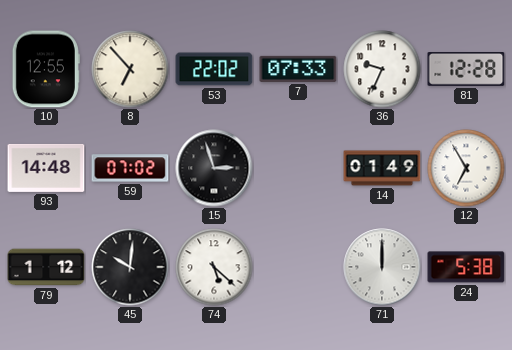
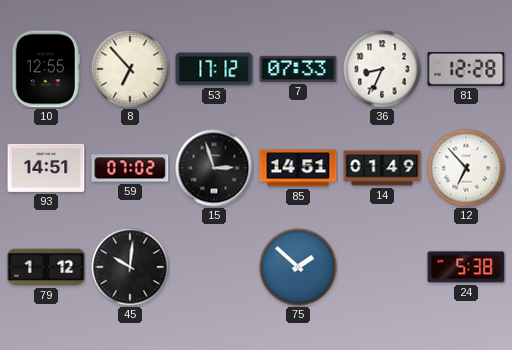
53: 22:02 -> 17:12 (214, 69)
36: 9:34 -> 8:34 (382, 69)
93: 14:48 -> 14:51 (46, 168)
85: none -> 14:51 (298, 168)
12: 6:55 -> 6:53 (466, 168)
74: 5:22 -> none (214, 267)
75: none -> 1:52 (298, 267)
71: 12:00 -> none (382, 267)
